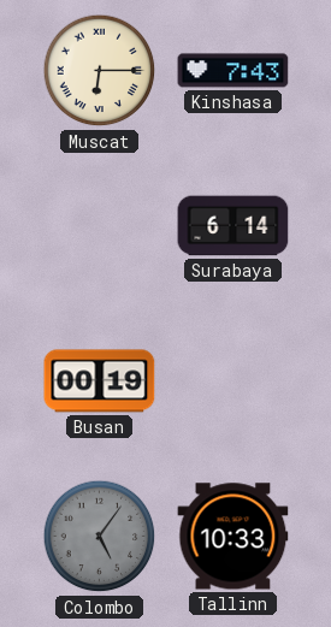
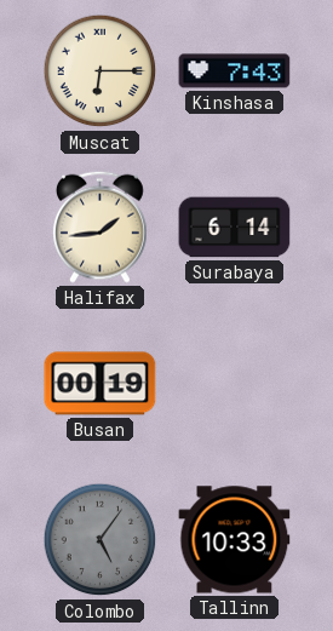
Halifax: none -> 1:44 (101, 226)
